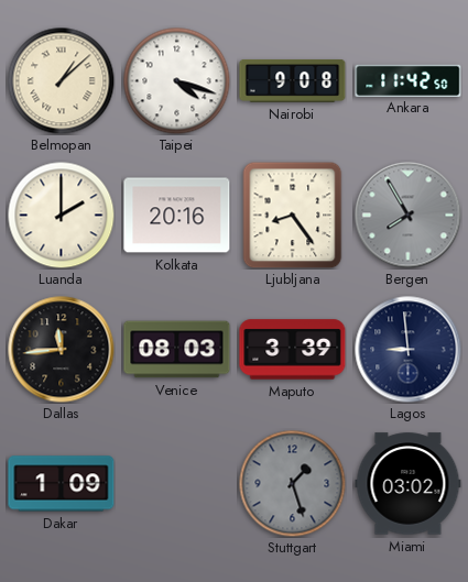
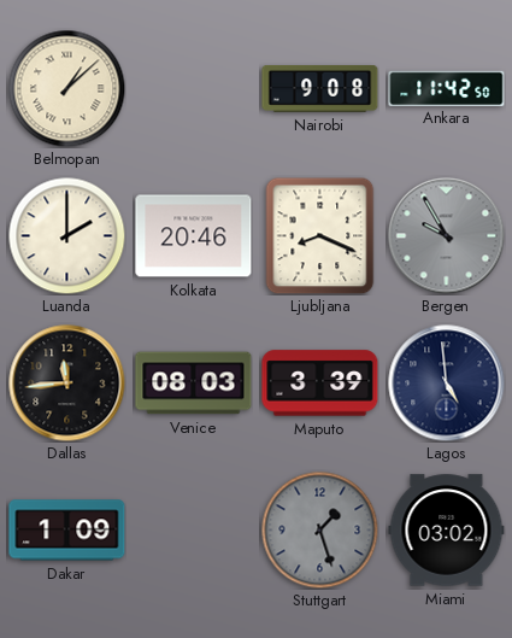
Taipei: 4:18 -> none (176, 80)
Kolkata: 20:16 -> 20:46 (194, 236)
Ljubljana: 8:24 -> 8:19 (320, 235)
Bergen: 7:55 -> 9:55 (447, 236)
Lagos: 8:59 -> 4:59 (447, 384)
